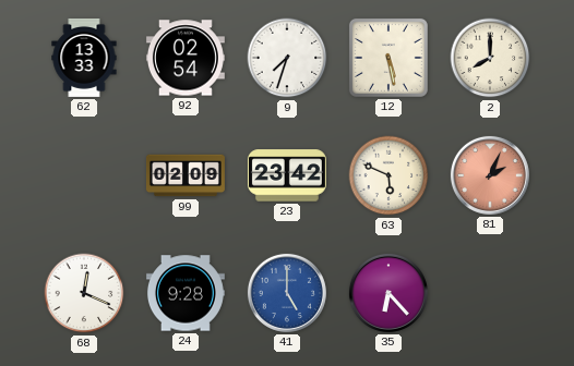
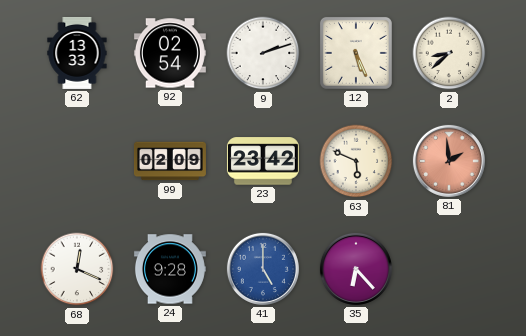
9: 7:33 -> 2:12 (263, 53)
12: 5:28 -> 5:26 (356, 53)
2: 8:00 -> 8:38 (449, 53)
81: 2:04 -> 1:59 (449, 161)
